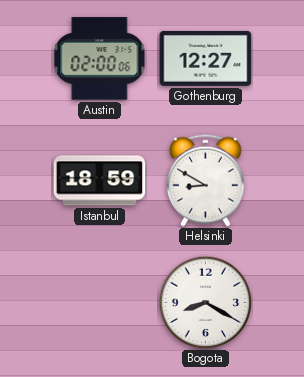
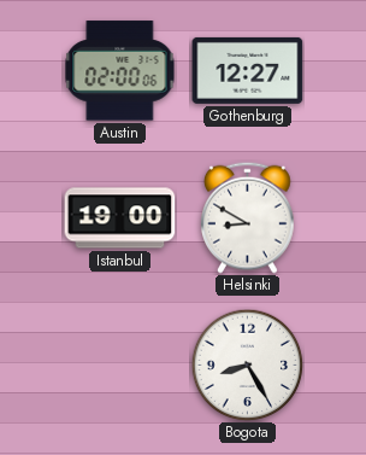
Istanbul: 18:59 -> 19:00 (120, 218)
Bogota: 8:20 -> 8:25 (247, 364)
